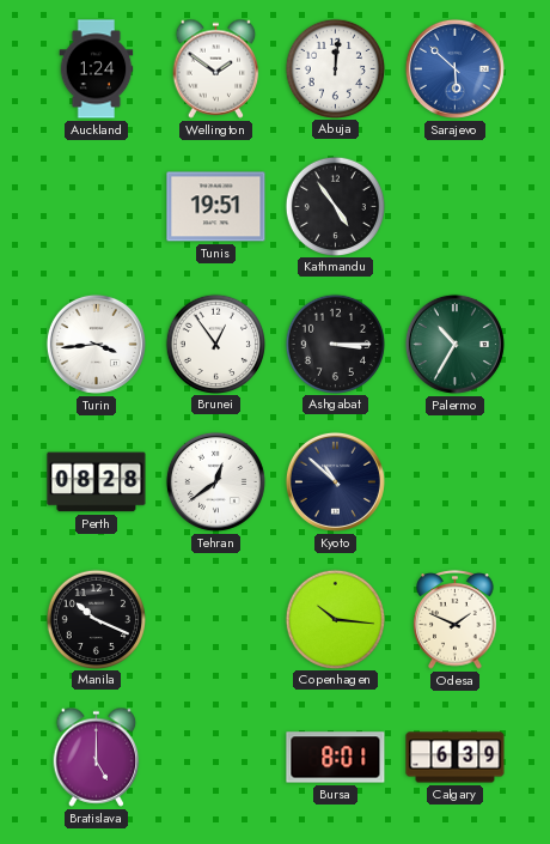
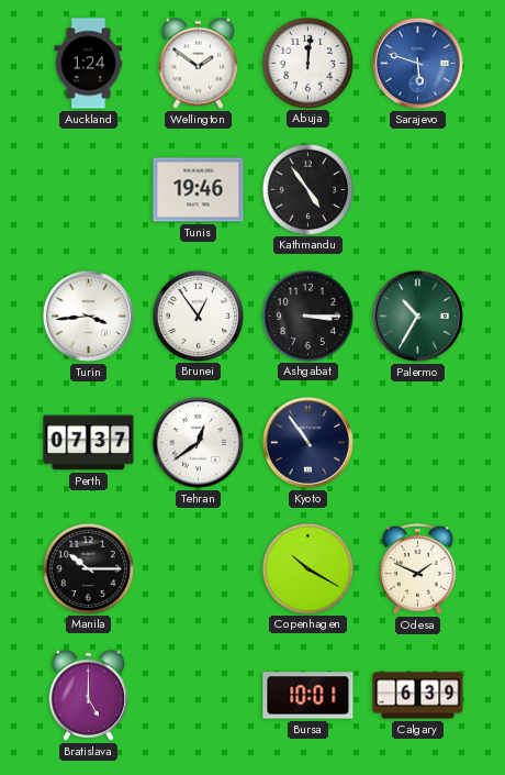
Sarajevo: 5:52 -> 5:48 (417, 63)
Tunis: 19:51 -> 19:46 (199, 190)
Perth: 08:28 -> 07:37 (89, 443)
Kyoto: 10:52 -> 10:54 (307, 442)
Manila: 10:19 -> 10:15 (88, 568)
Copenhagen: 10:16 -> 10:20 (307, 568)
Bursa: 8:01 -> 10:01 (308, 696)
